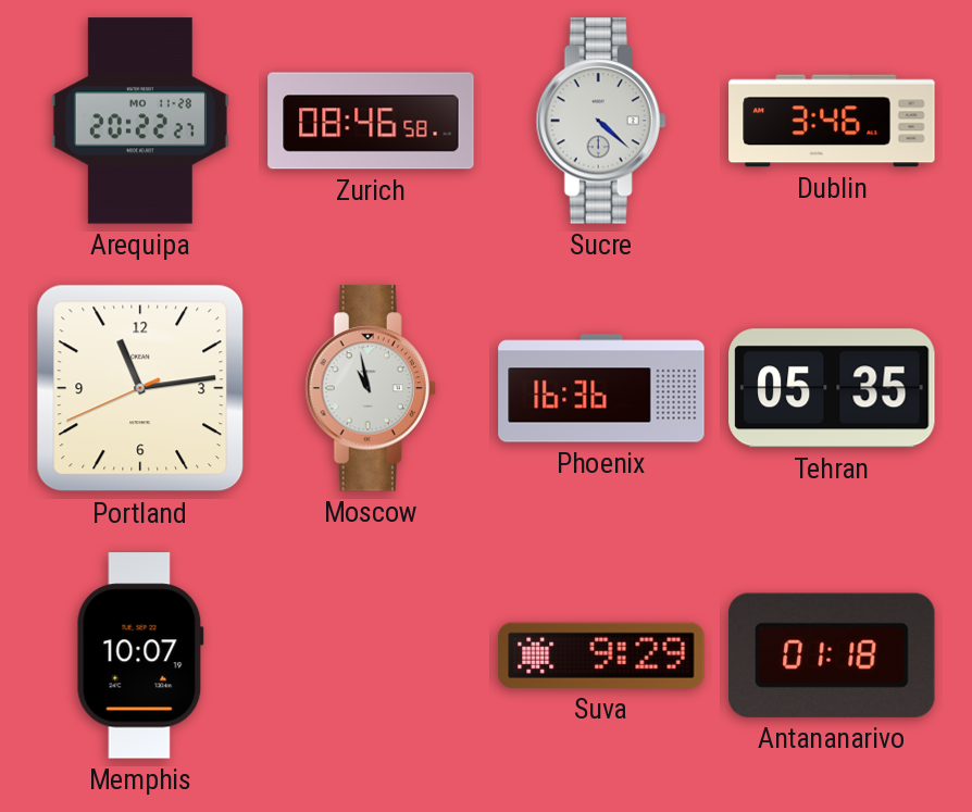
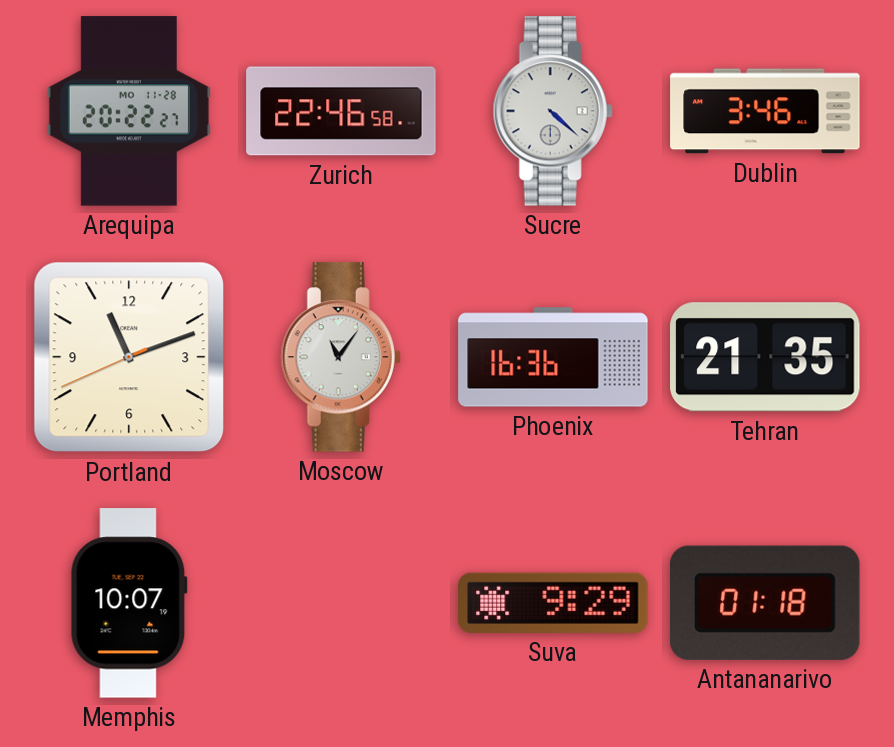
Zurich: 08:46 -> 22:46 (341, 111)
Portland: 11:13 -> 11:11 (129, 357)
Moscow: 10:58 -> 11:06 (341, 357)
Tehran: 05:35 -> 21:35 (765, 357)
